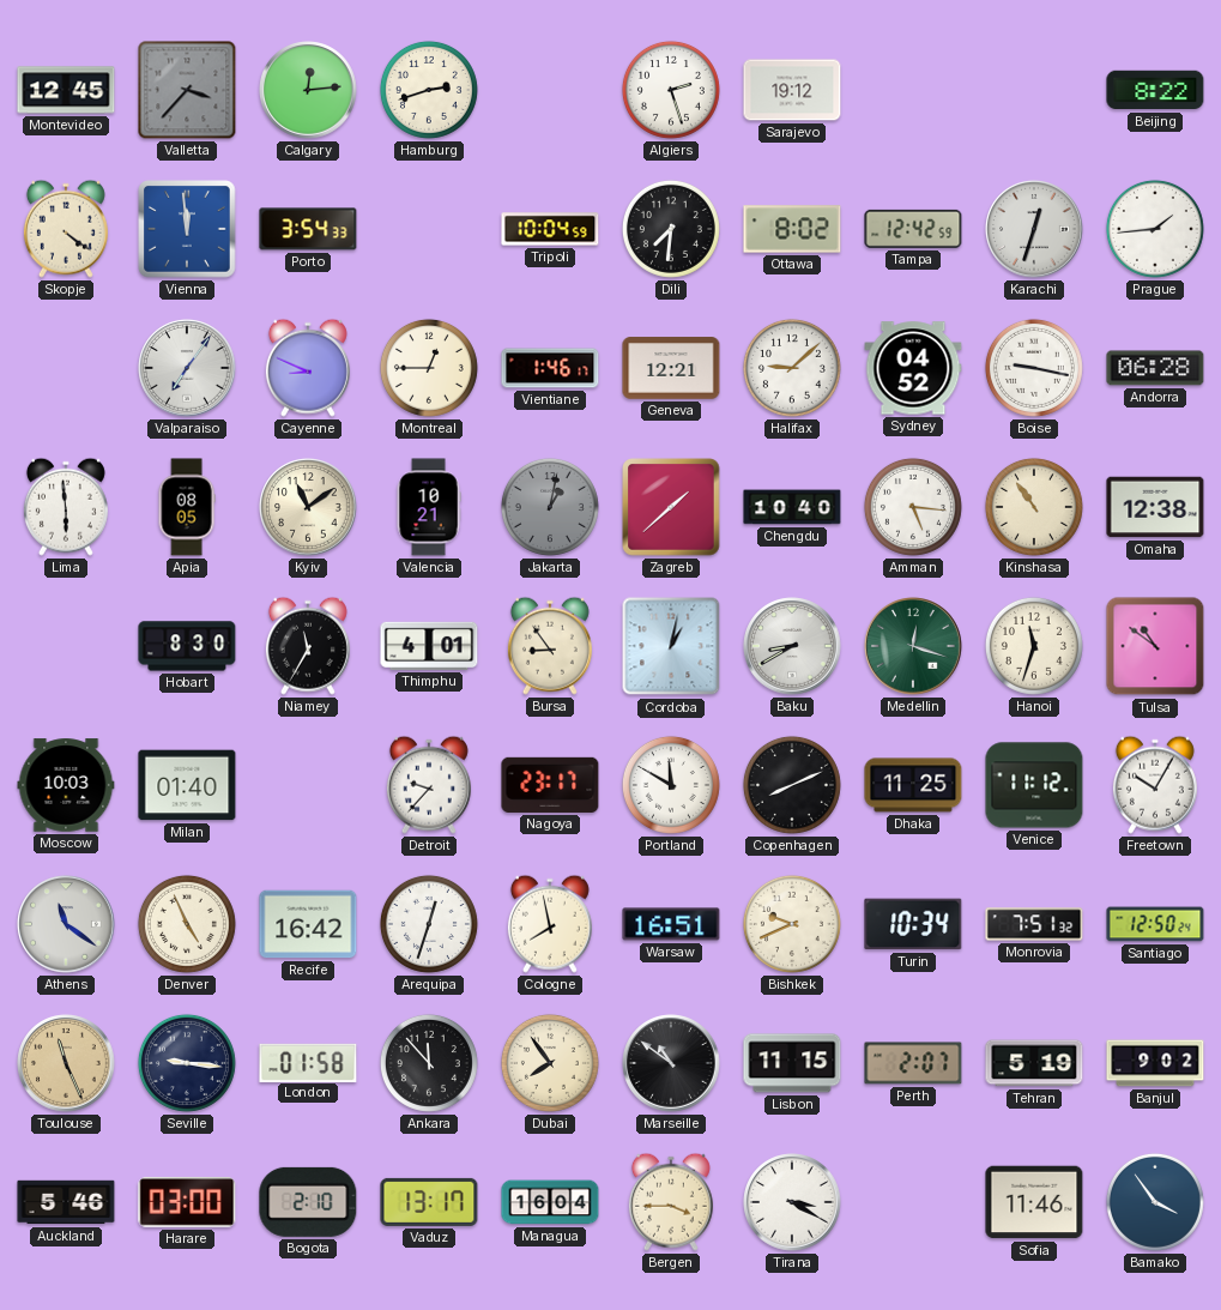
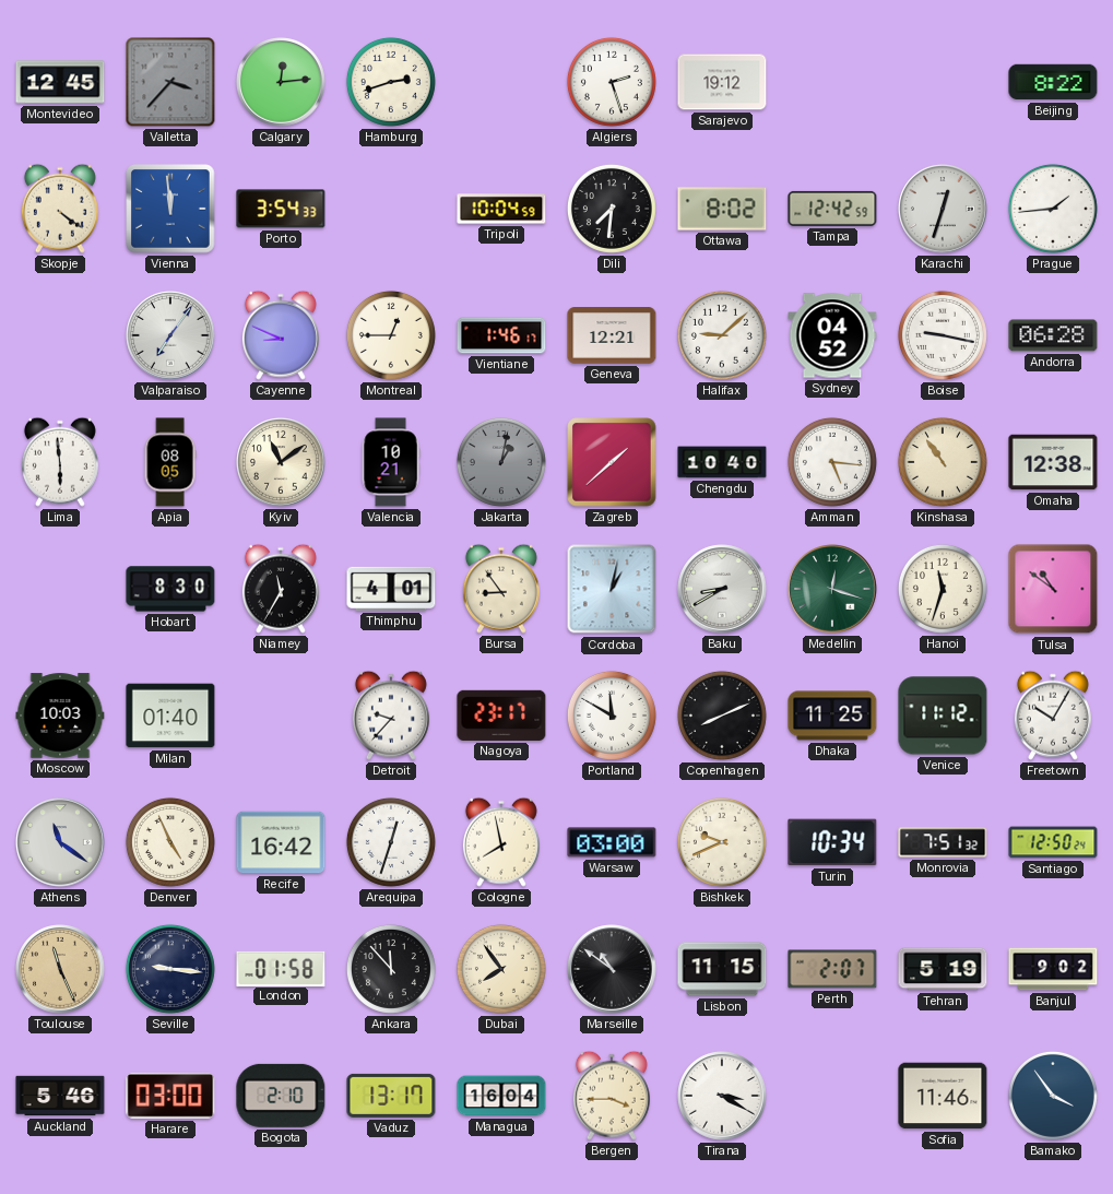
Warsaw: 16:51 -> 03:00 (612, 842)
